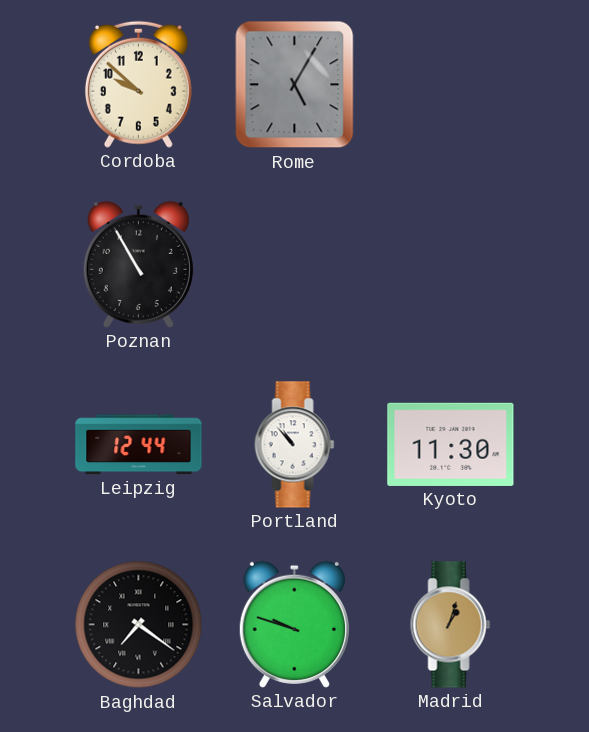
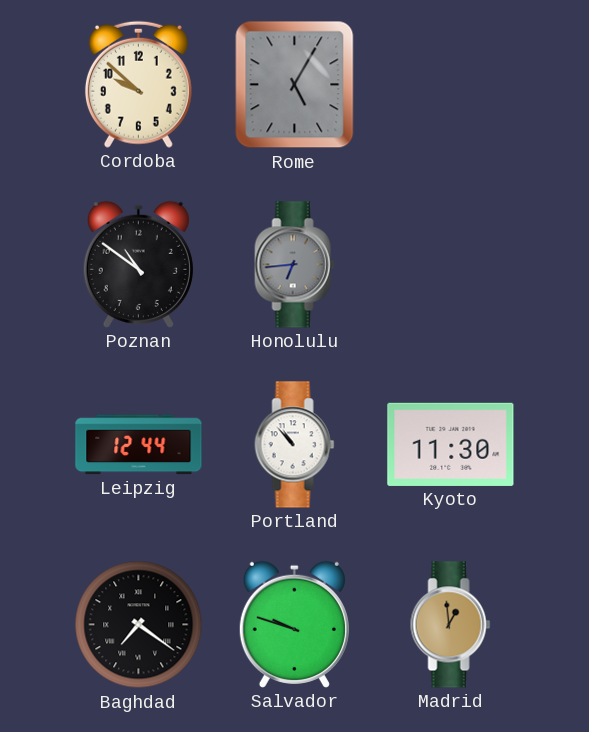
Poznan: 10:55 -> 10:51 (138, 264)
Honolulu: none -> 6:44 (295, 265)
Madrid: 1:03 -> 12:59 (451, 625)
